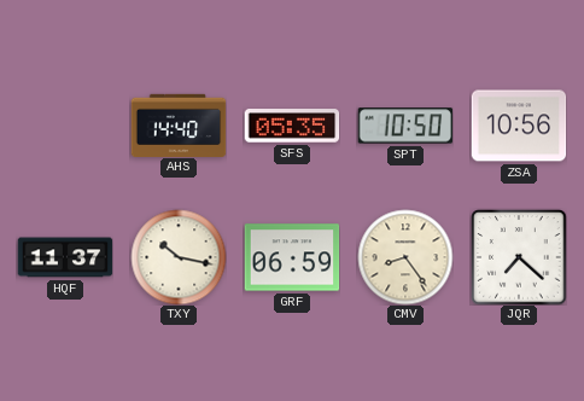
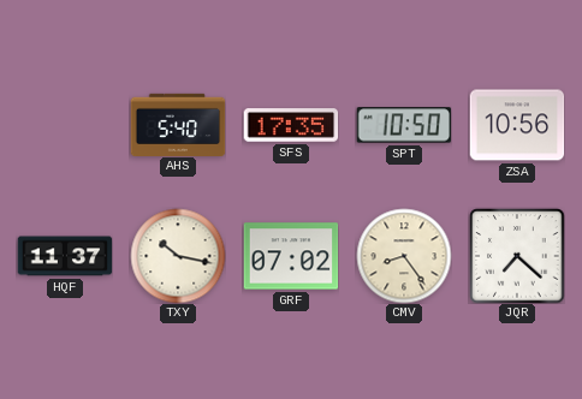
AHS: 14:40 -> 5:40 (178, 124)
SFS: 05:35 -> 17:35 (291, 125)
GRF: 06:59 -> 07:02 (291, 256)
